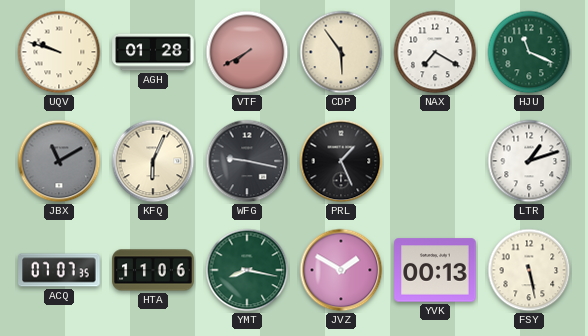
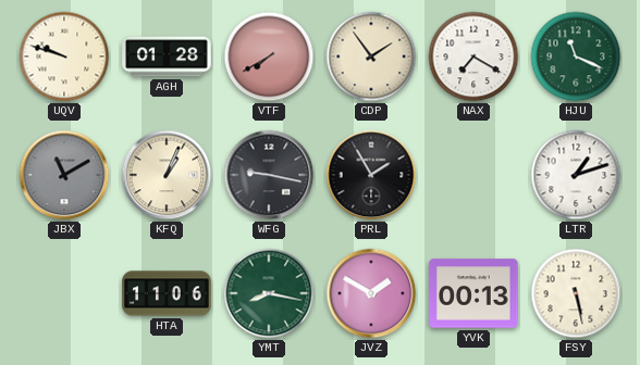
CDP: 5:54 -> 1:54 (371, 56)
KFQ: 6:04 -> 1:04 (167, 175)
PRL: 1:26 -> 1:55 (371, 175)
ACQ: 07:07 -> none (59, 270)
